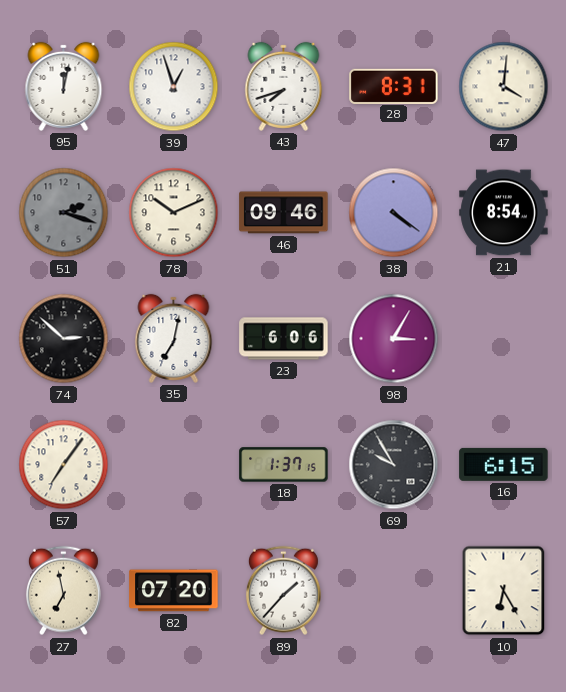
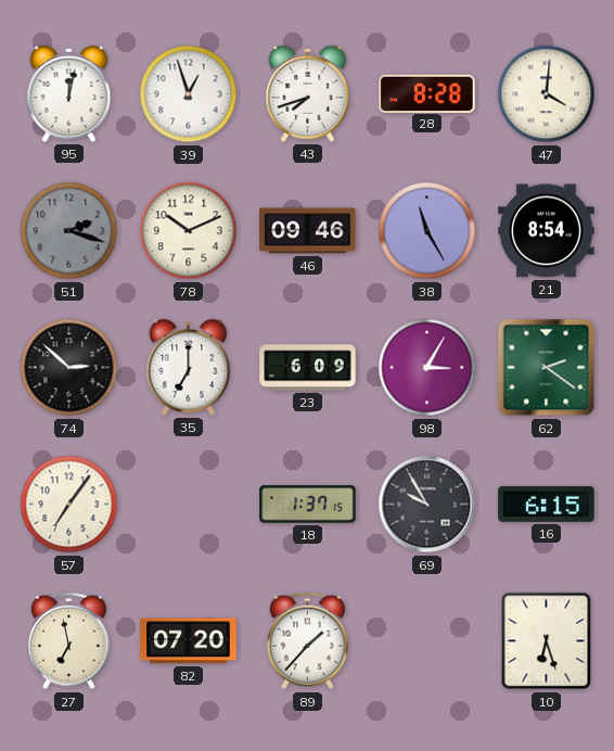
28: 8:31 -> 8:28 (427, 93)
38: 4:21 -> 11:25 (427, 231)
35: 7:02 -> 7:00 (189, 367)
23: 6:06 -> 6:09 (308, 368)
62: none -> 2:21 (547, 368)
10: 6:25 -> 6:27 (547, 641)
